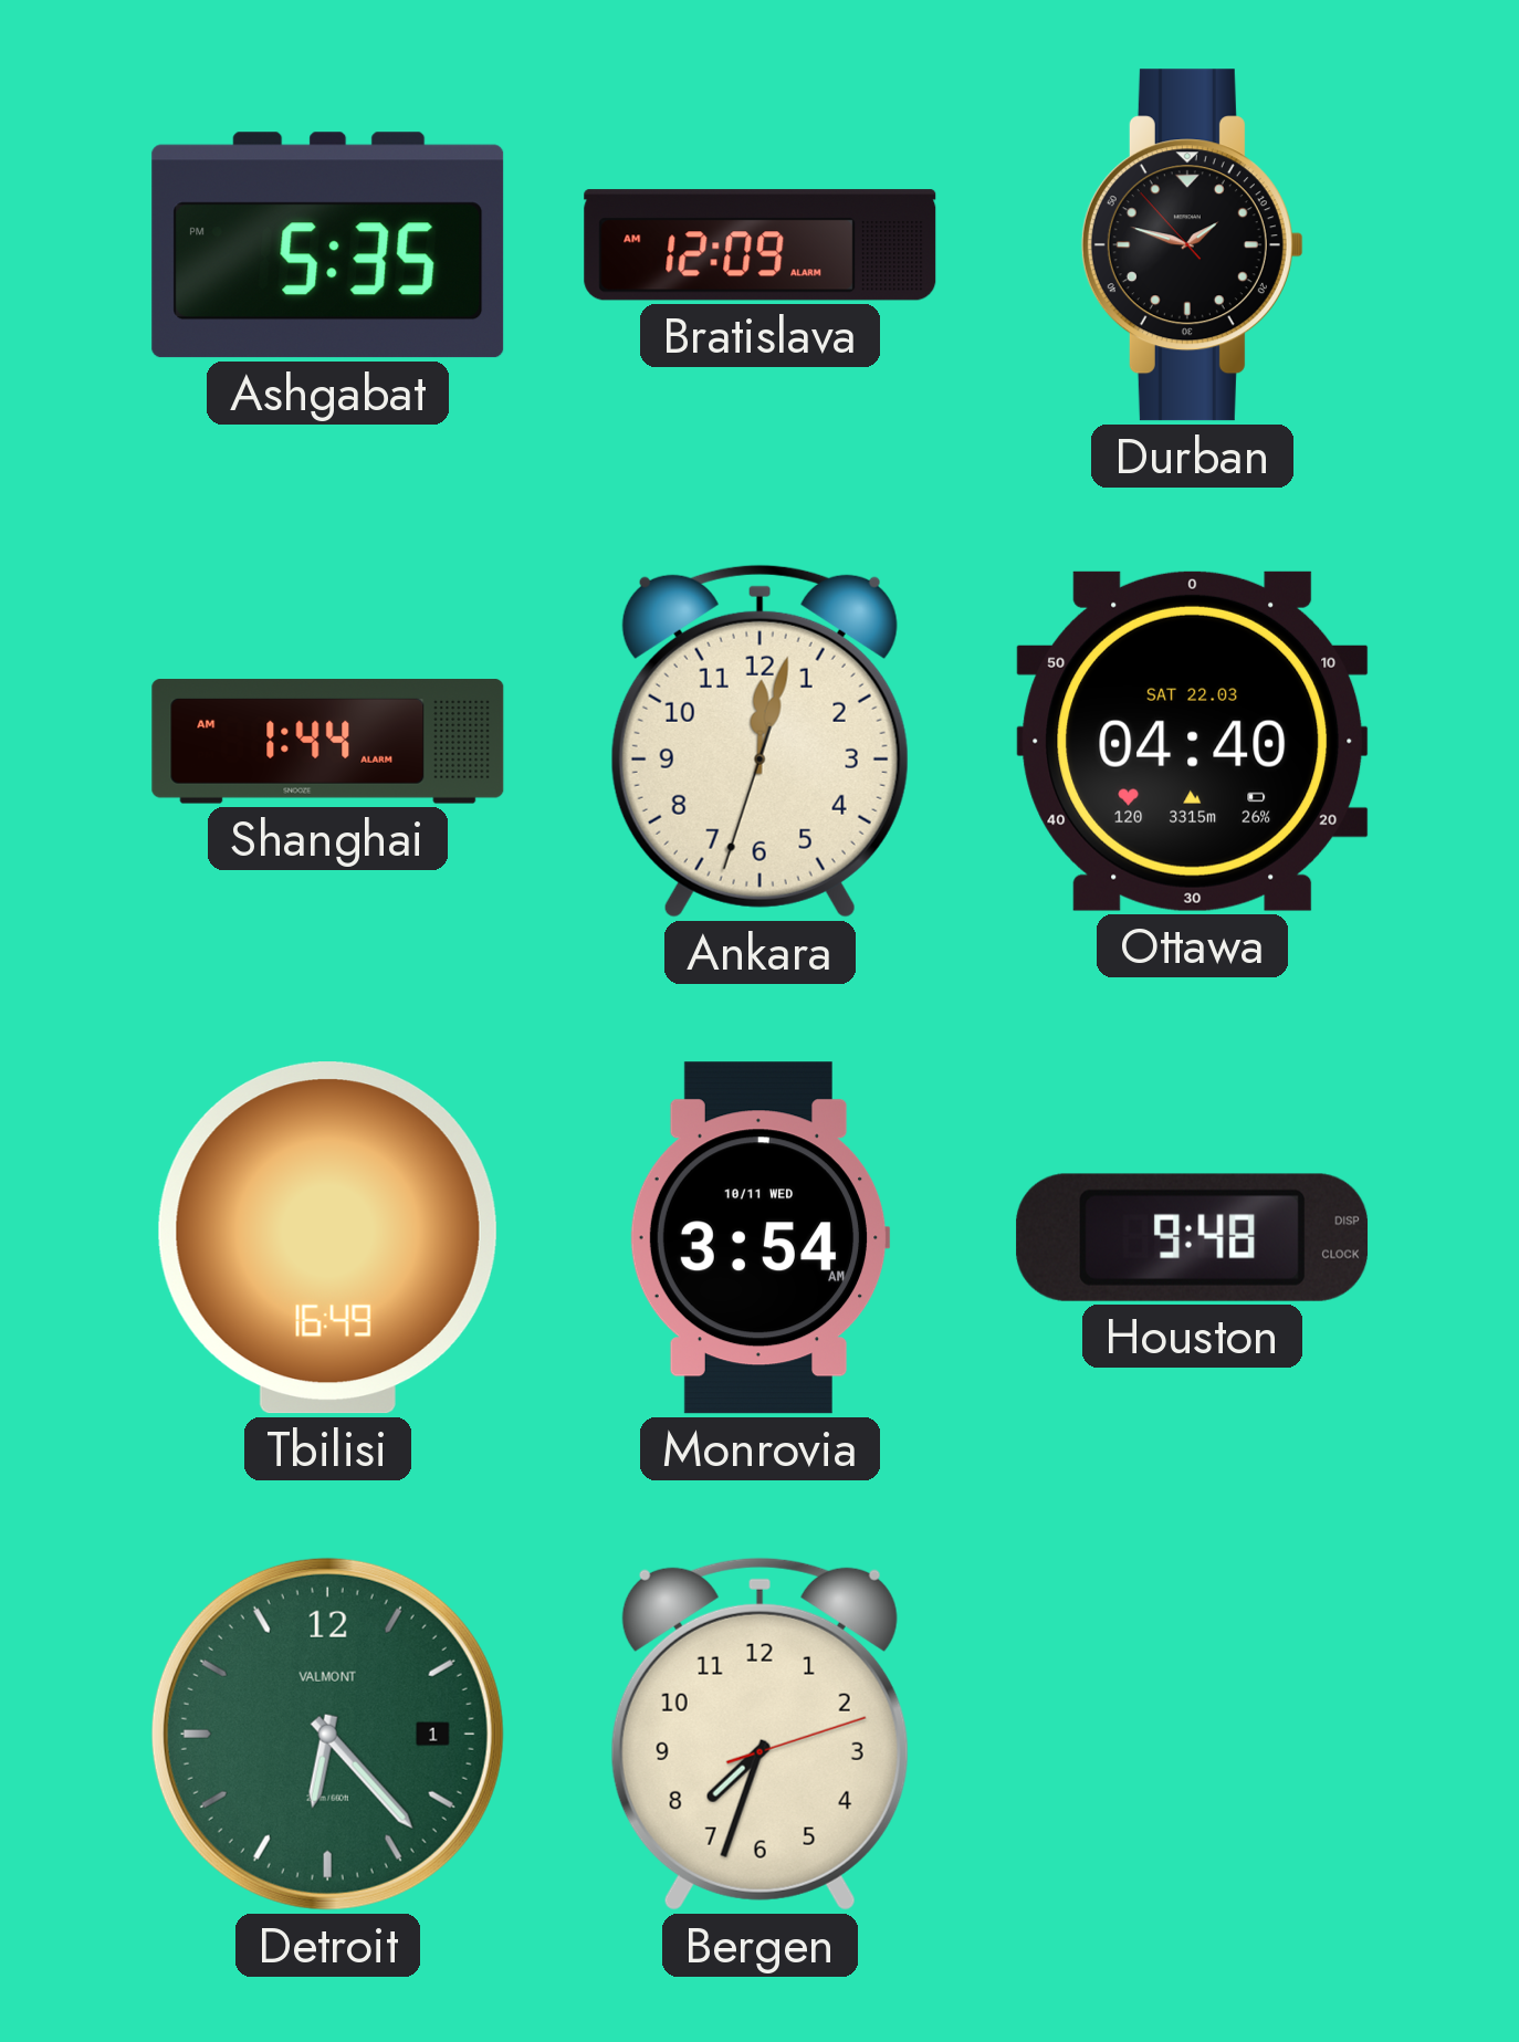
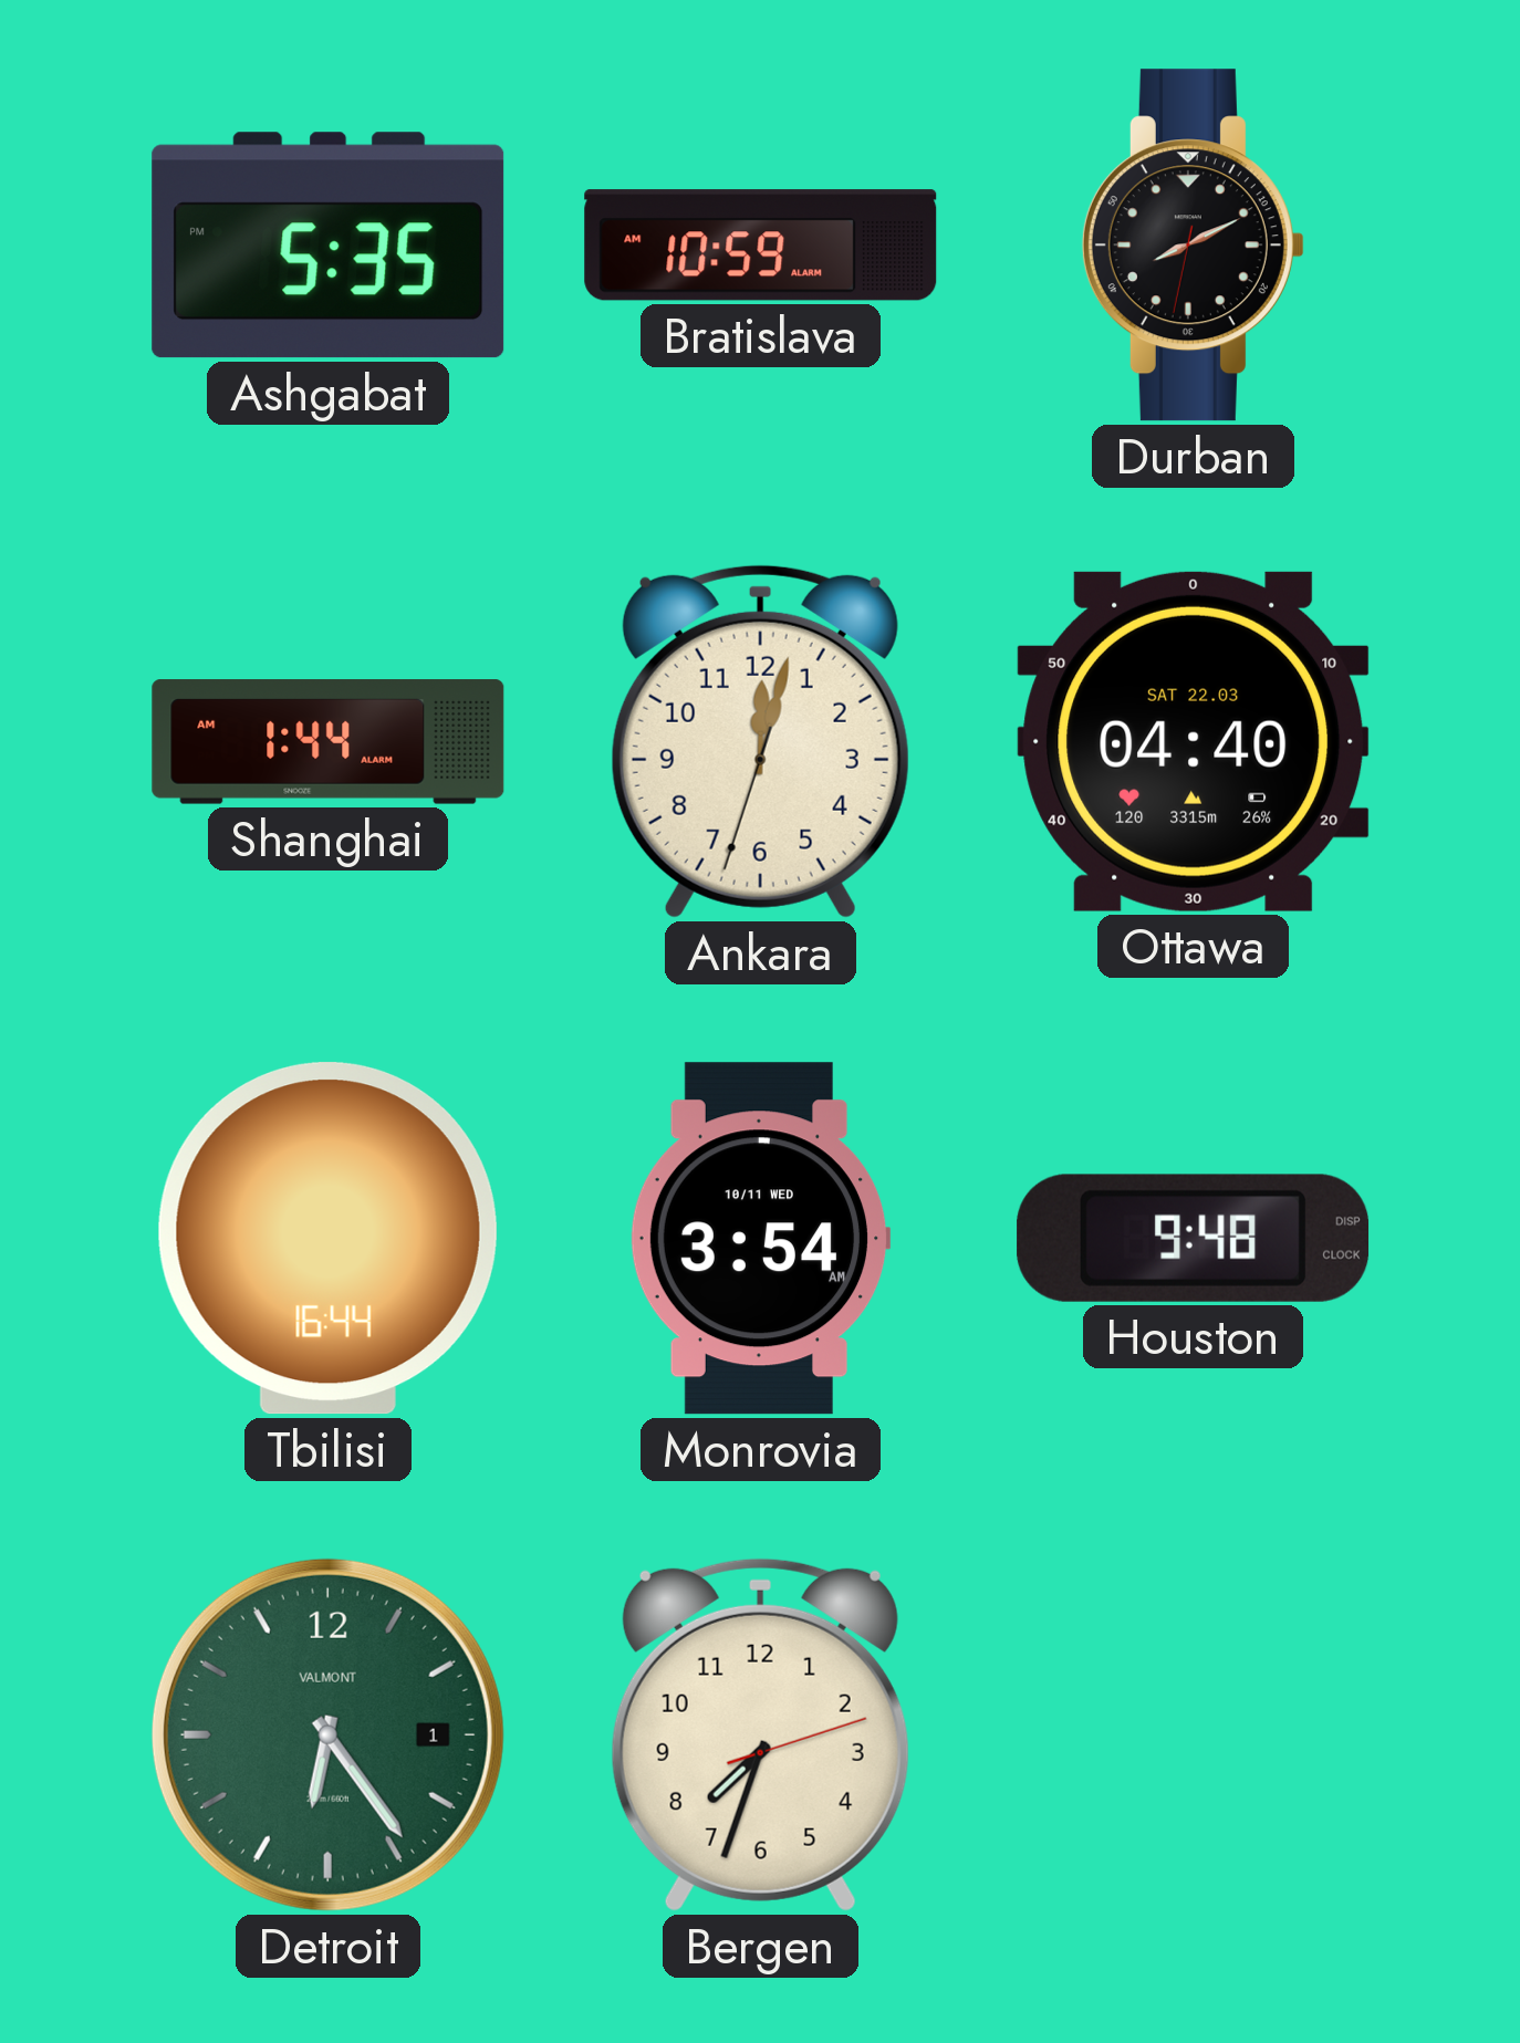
Bratislava: 12:09 -> 10:59 (761, 246)
Durban: 1:47 -> 8:10 (1193, 246)
Tbilisi: 16:49 -> 16:44 (327, 1239)
Detroit: 6:23 -> 6:24 (327, 1734)
